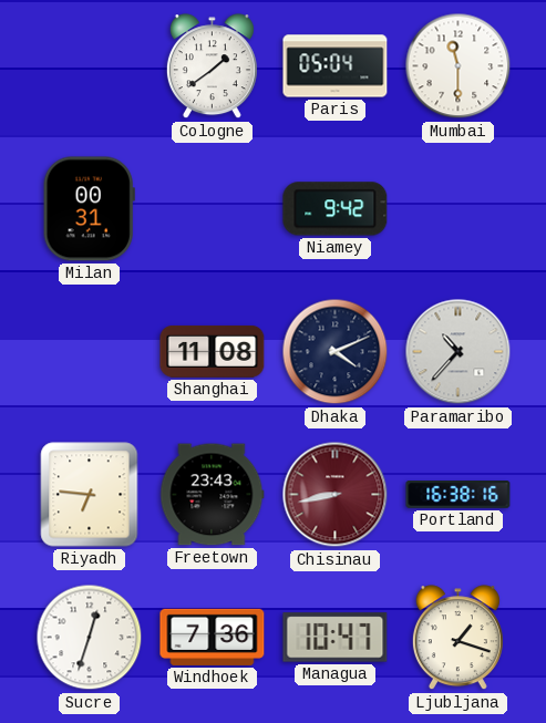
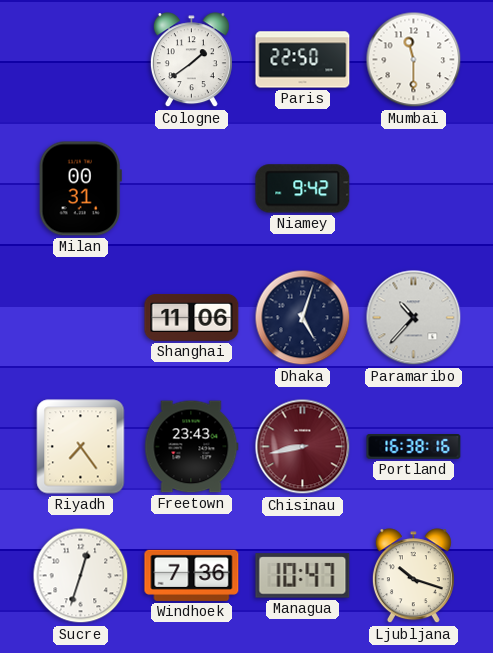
Paris: 05:04 -> 22:50 (303, 60)
Shanghai: 11:08 -> 11:06 (192, 318)
Dhaka: 4:11 -> 5:03 (303, 318)
Riyadh: 6:46 -> 7:24 (81, 447)
Ljubljana: 1:18 -> 10:18 (413, 576)
